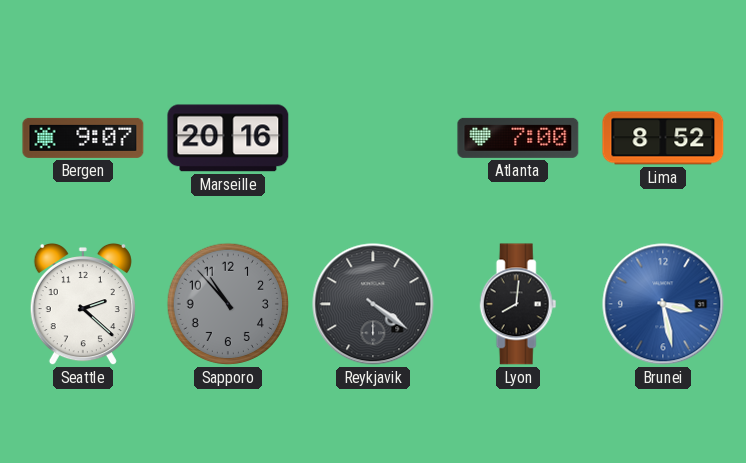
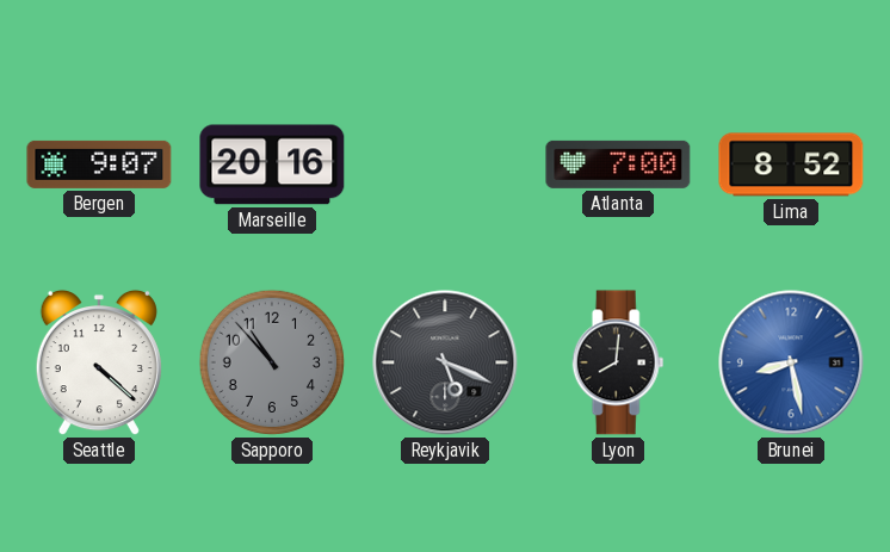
Seattle: 2:22 -> 4:22 (99, 362)
Reykjavik: 4:21 -> 5:19 (445, 362)
Brunei: 3:28 -> 8:28 (791, 362)
